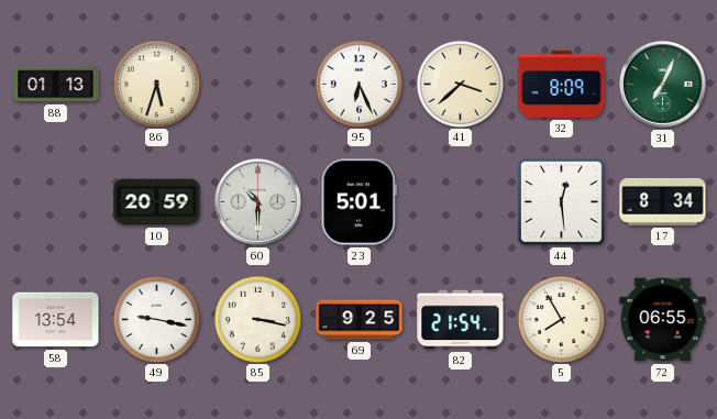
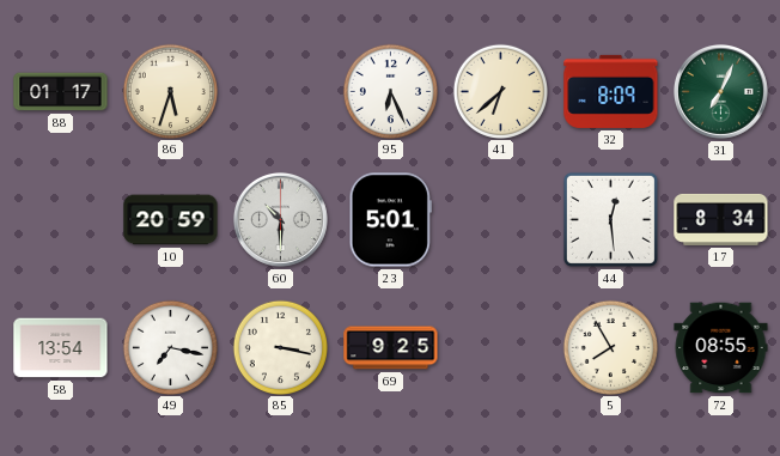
88: 01:13 -> 01:17 (61, 92)
41: 3:38 -> 6:38 (500, 91)
49: 9:17 -> 7:17 (170, 347)
82: 21:54 -> none (461, 320)
72: 06:55 -> 08:55 (721, 348)
